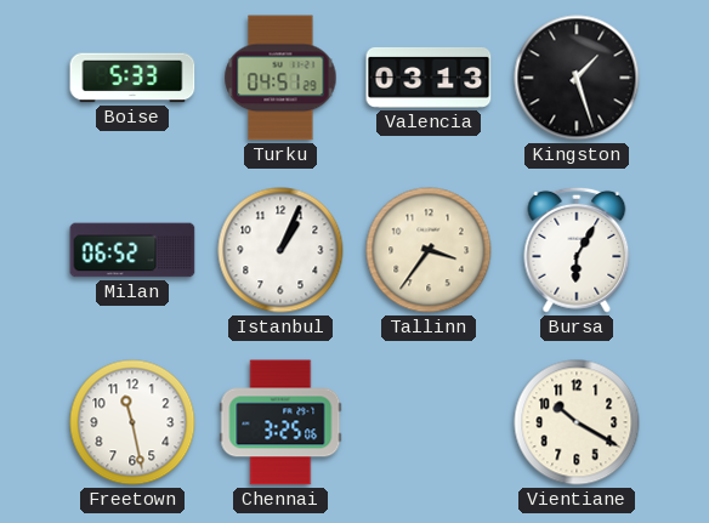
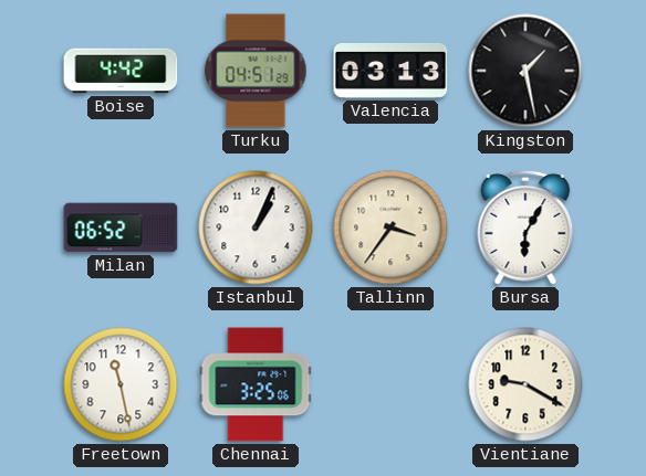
Boise: 5:33 -> 4:42 (121, 71)
Kingston: 1:27 -> 1:28 (525, 71)
Vientiane: 10:20 -> 9:20 (525, 384)
